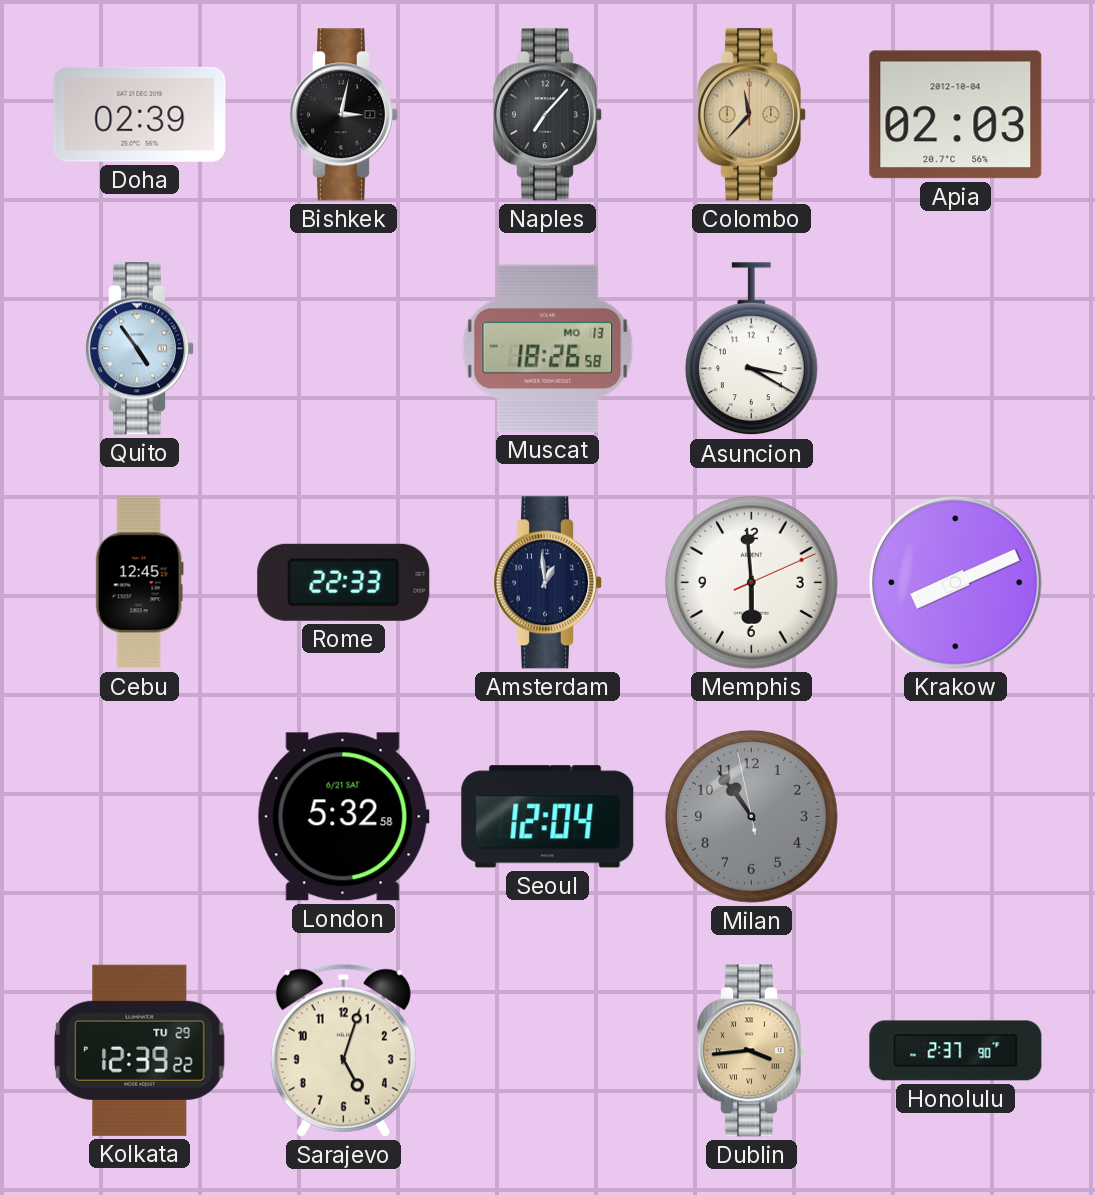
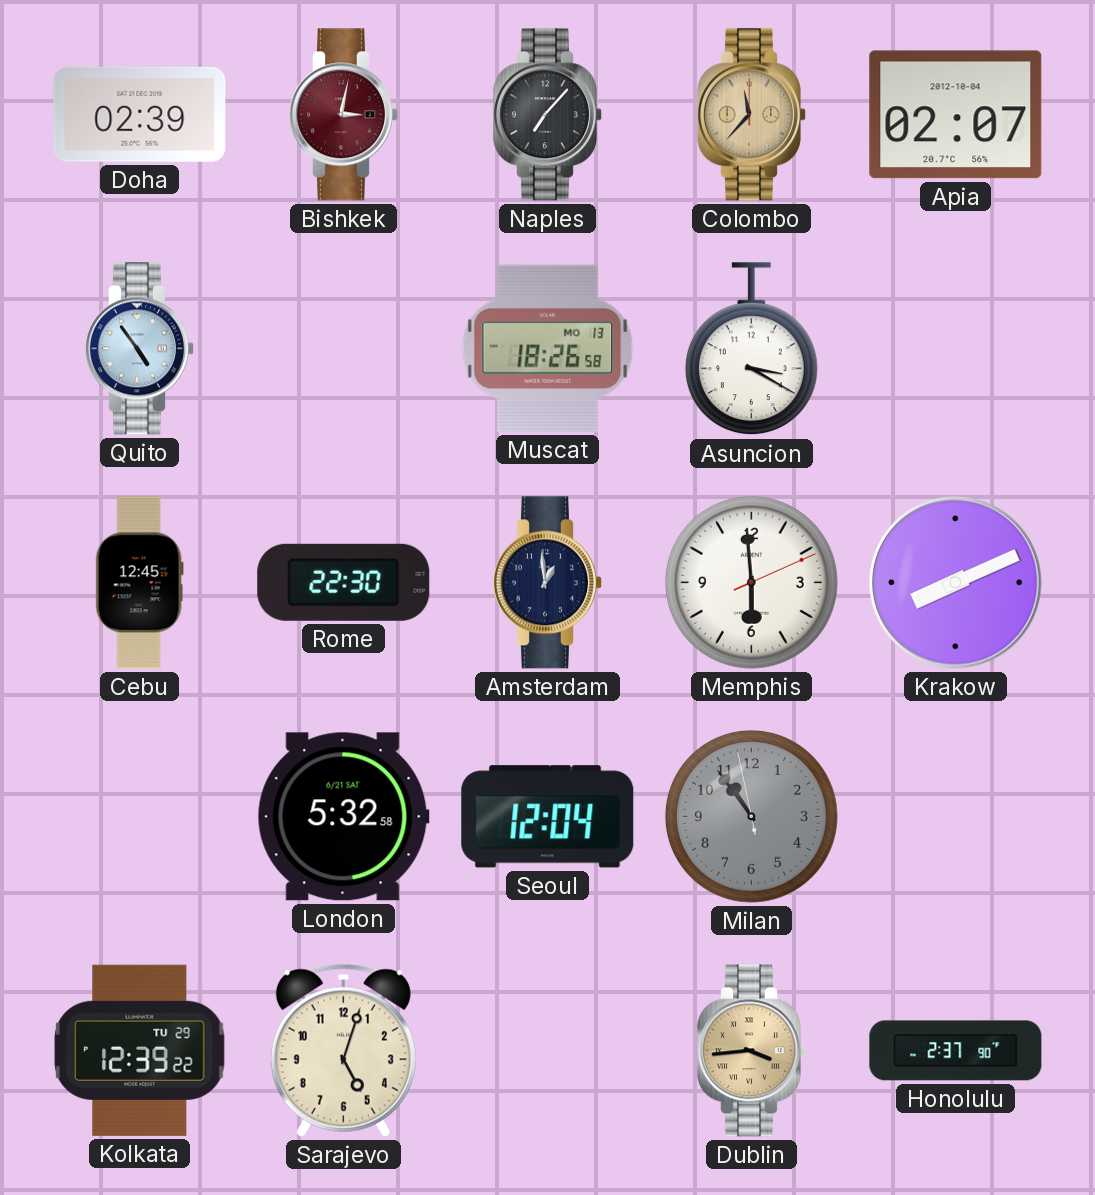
Bishkek dial: black -> burgundy (343, 115)
Apia: 02:03 -> 02:07 (956, 115)
Rome: 22:33 -> 22:30 (344, 582)
